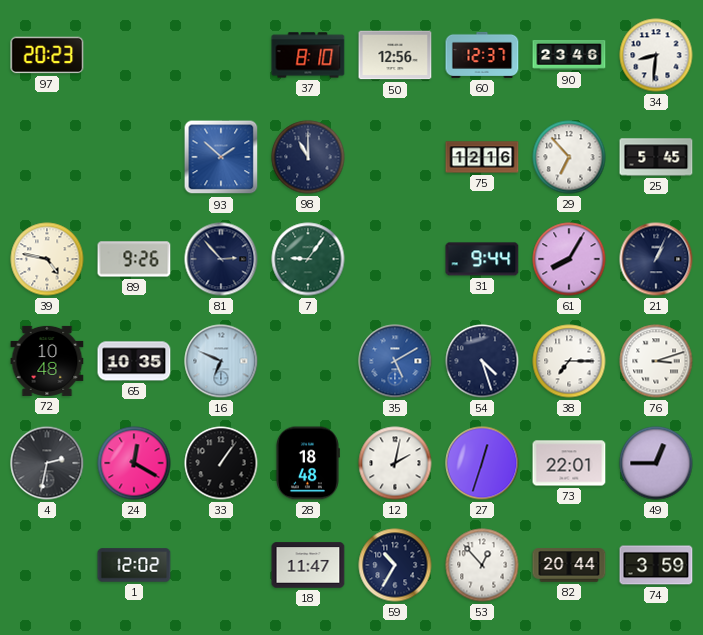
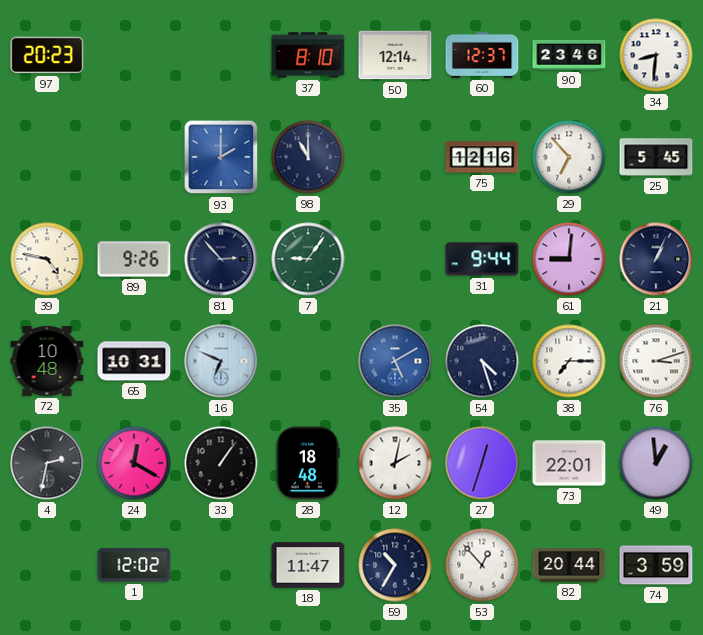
50: 12:56 -> 12:14 (395, 55)
93: 1:52 -> 2:00 (221, 157)
61: 8:05 -> 9:01 (569, 259)
65: 10:35 -> 10:31 (134, 361)
49: 12:45 -> 12:59 (656, 463)
